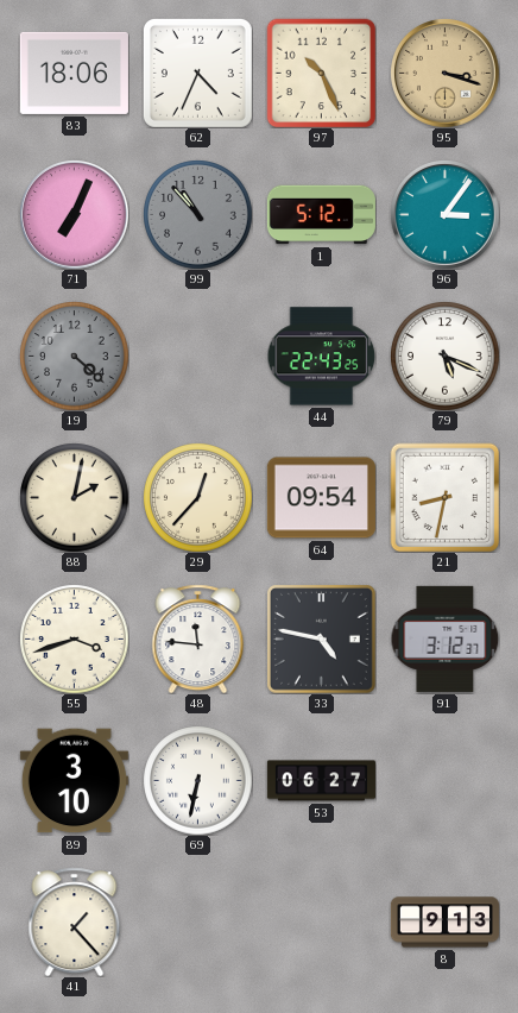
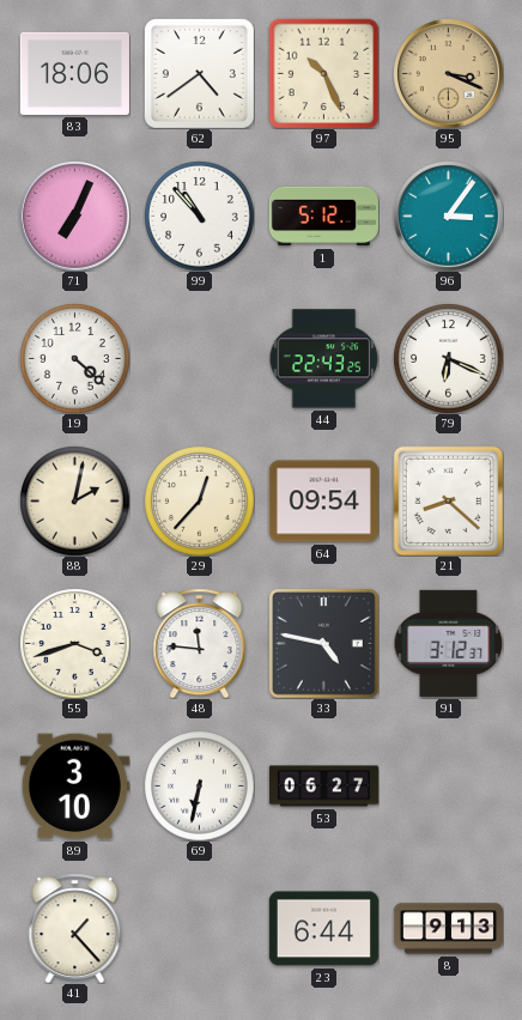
62: 4:34 -> 4:39 (199, 73)
95: 3:18 -> 3:19 (449, 74)
99 dial: grey -> white (199, 215)
19 dial: grey -> white (74, 358)
79: 5:19 -> 6:19 (448, 358)
21: 8:32 -> 8:22 (448, 500)
23: none -> 6:44 (323, 929)
